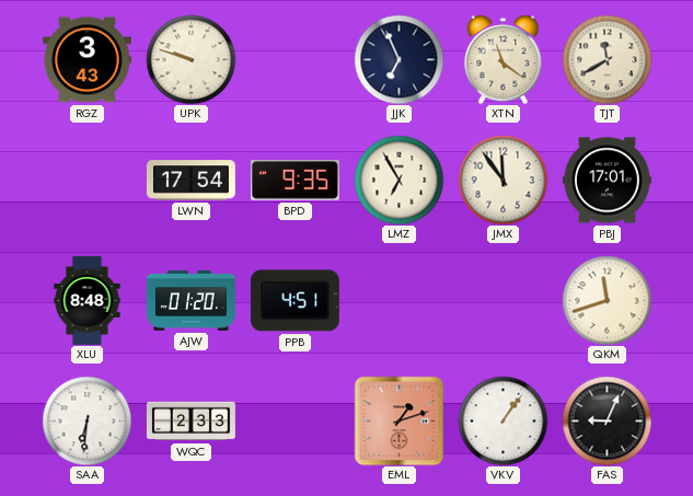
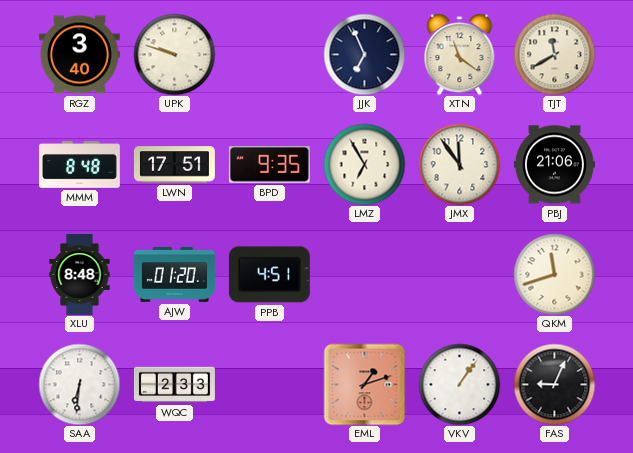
RGZ: 3:43 -> 3:40 (79, 55)
MMM: none -> 8:48 (79, 165)
LWN: 17:54 -> 17:51 (174, 165)
PBJ: 17:01 -> 21:06 (554, 165)
